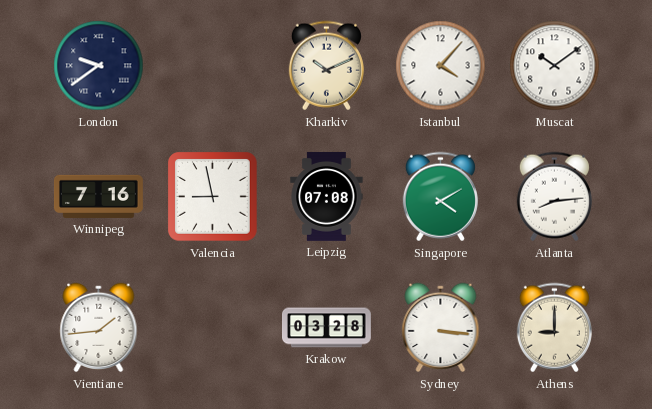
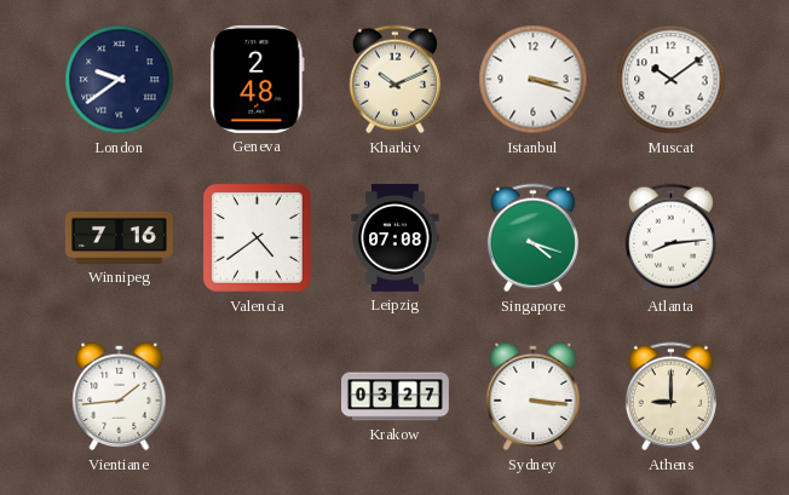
Geneva: none -> 2:48 (258, 79)
Istanbul: 4:07 -> 3:18 (534, 80)
Valencia: 8:58 -> 4:39 (258, 238)
Singapore: 4:10 -> 4:18 (532, 238)
Krakow: 03:28 -> 03:27 (396, 397)
